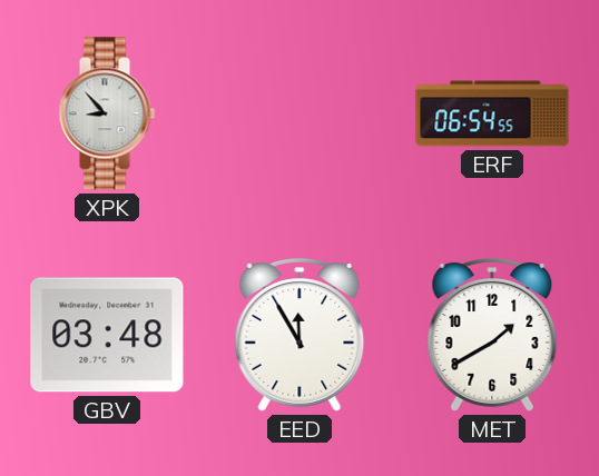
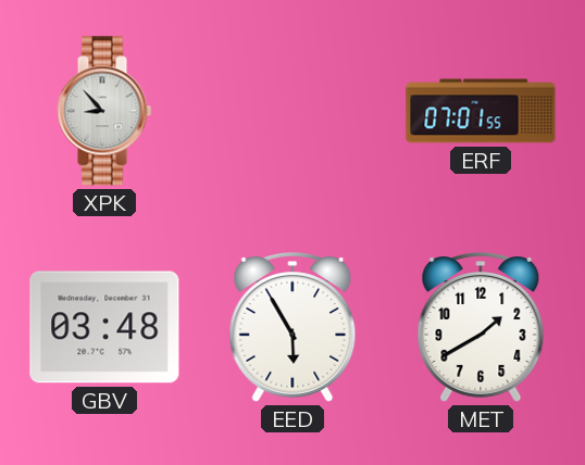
ERF: 06:54 -> 07:01 (481, 111)
EED: 11:55 -> 5:55 (292, 328)
